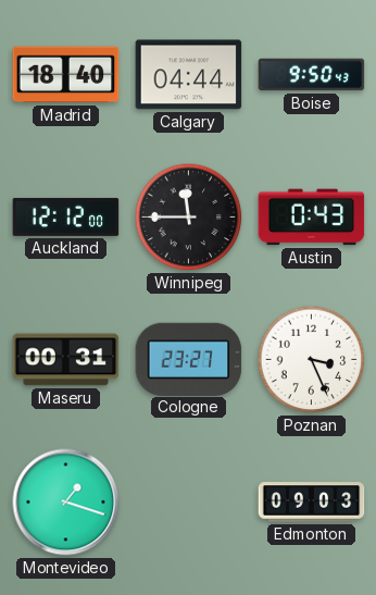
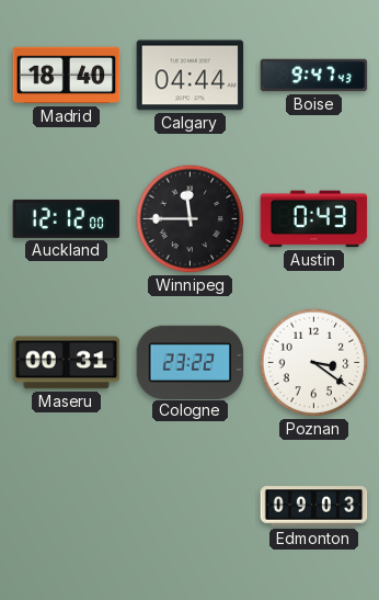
Boise: 9:50 -> 9:47 (314, 76)
Cologne: 23:27 -> 23:22 (191, 362)
Poznan: 3:26 -> 3:21 (314, 363)
Montevideo: 1:18 -> none (66, 503)
